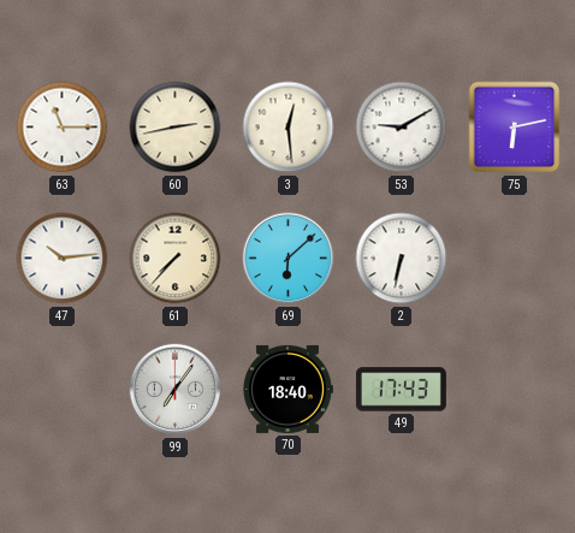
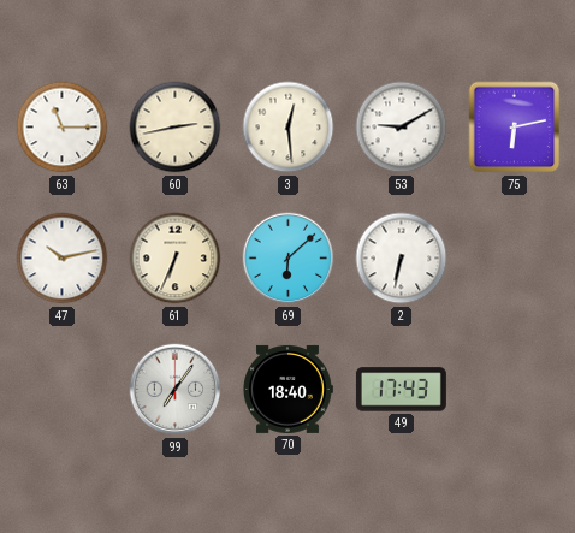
47: 10:14 -> 10:13 (63, 259)
61: 7:37 -> 6:34 (176, 259)
